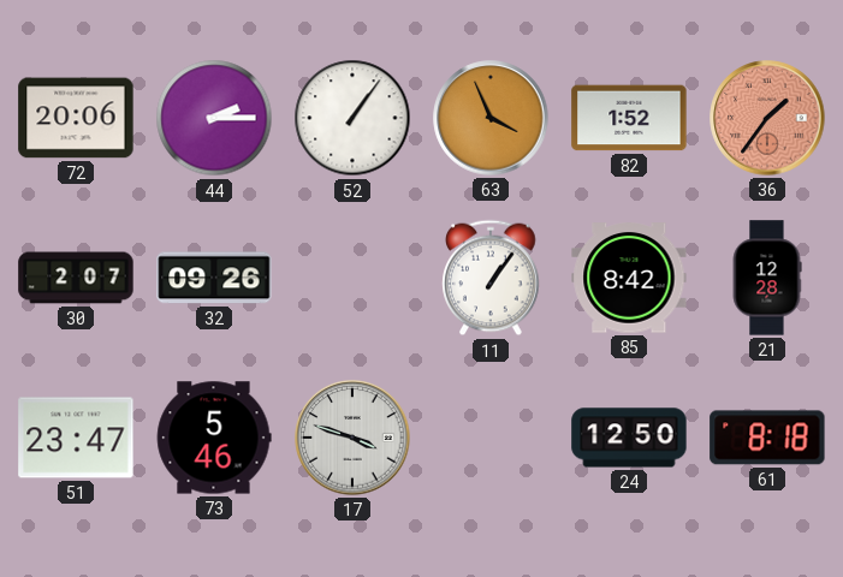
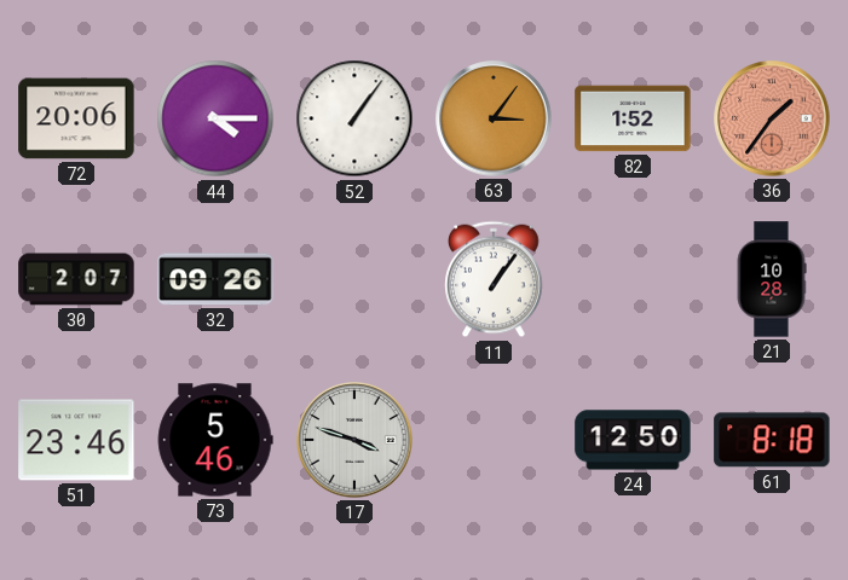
44: 2:15 -> 4:15 (215, 118)
63: 3:56 -> 3:06 (494, 118)
85: 8:42 -> none (629, 278)
21: 12:28 -> 10:28 (772, 279)
51: 23:47 -> 23:46 (76, 440)
